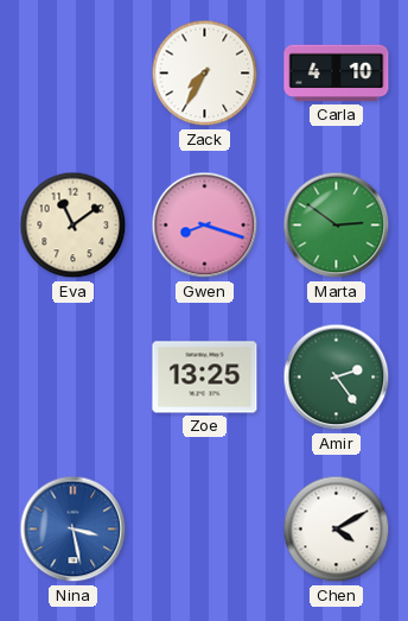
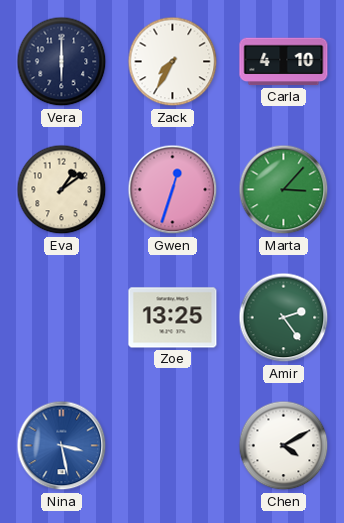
Vera: none -> 6:00 (62, 62)
Eva: 11:09 -> 1:09 (62, 190)
Gwen: 8:18 -> 12:33 (173, 190)
Marta: 2:51 -> 3:07 (284, 190)
